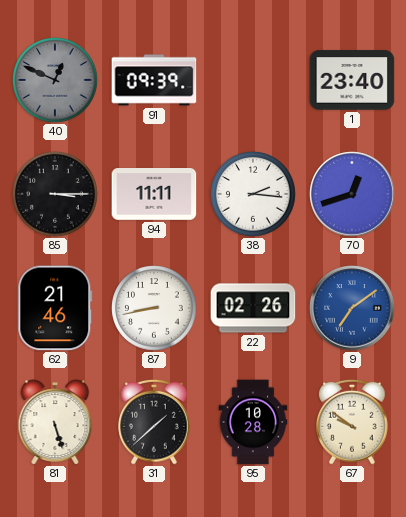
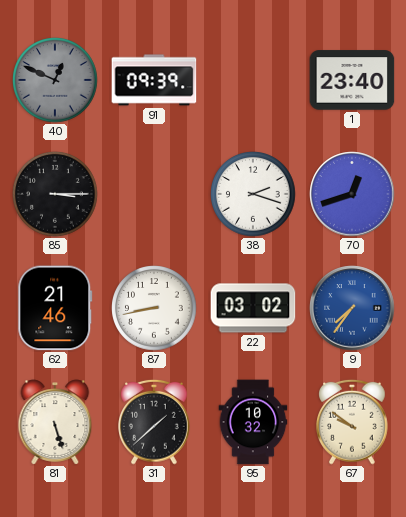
94: 11:11 -> none (154, 195)
38: 2:16 -> 2:18 (253, 194)
22: 02:26 -> 03:02 (253, 308)
9: 7:09 -> 7:36 (352, 308)
95: 10:28 -> 10:32 (253, 422)
